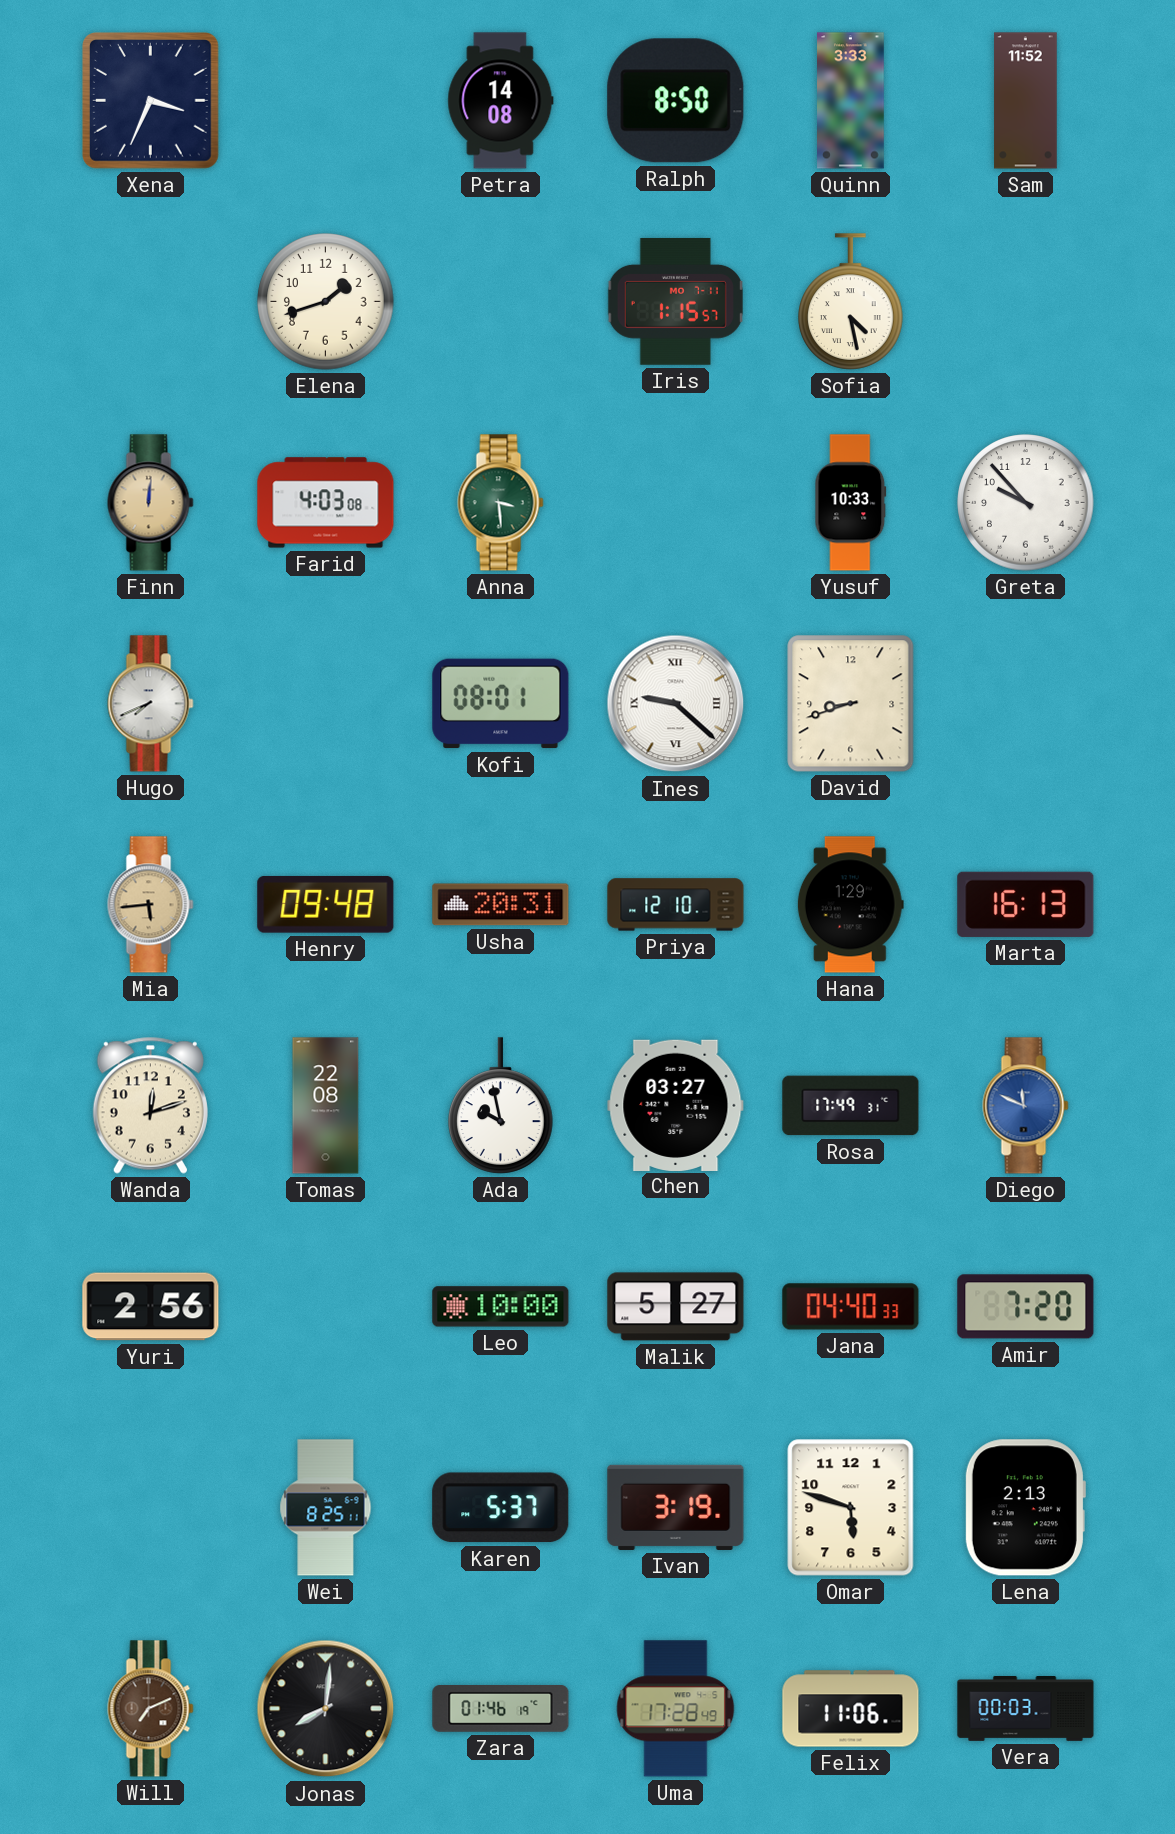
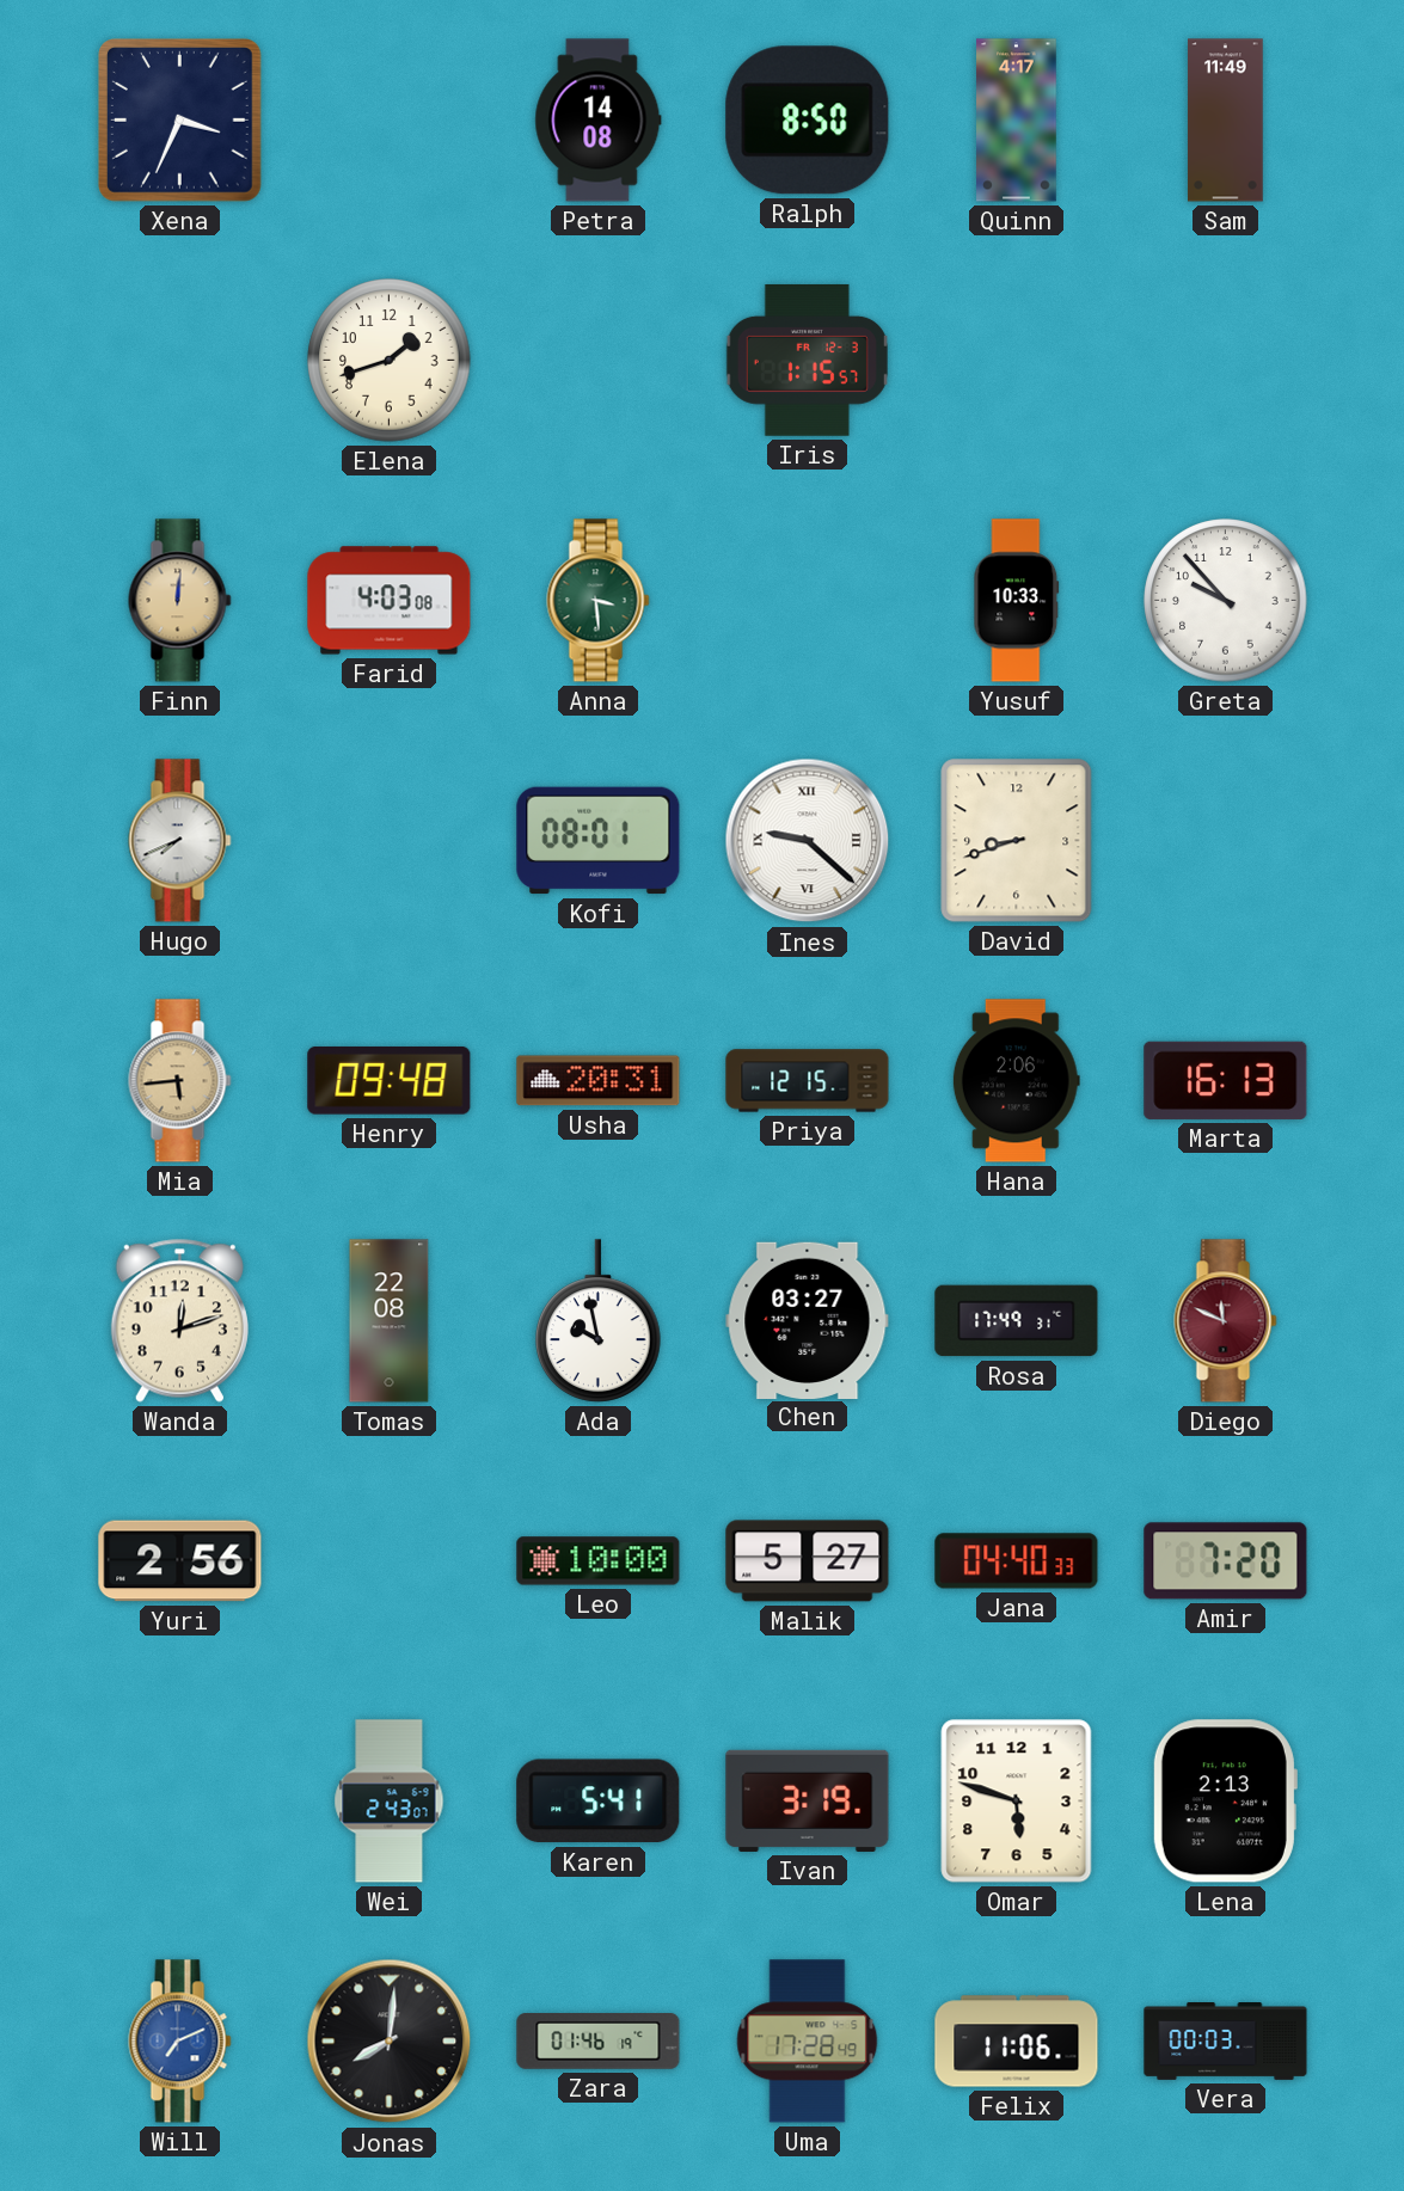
Quinn: 3:33 -> 4:17 (1017, 121)
Sam: 11:52 -> 11:49 (1226, 121)
Iris date: MO 7-11 -> FR 12-3 (807, 360)
Sofia: 4:28 -> none (851, 302)
Priya: 12:10 -> 12:15 (808, 1081)
Hana: 1:29 -> 2:06 (1016, 1081)
Diego dial: blue -> burgundy (1226, 1321)
Wei: 8:25 -> 2:43 (390, 1802)
Karen: 5:37 -> 5:41 (599, 1802)
Will dial: brown -> blue (180, 2042)
